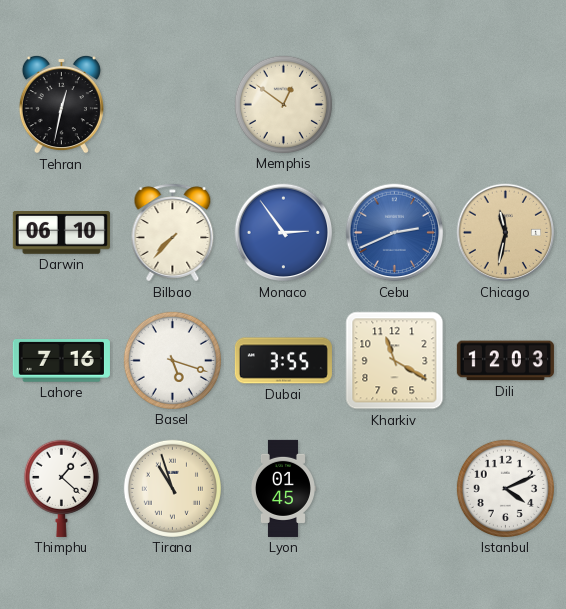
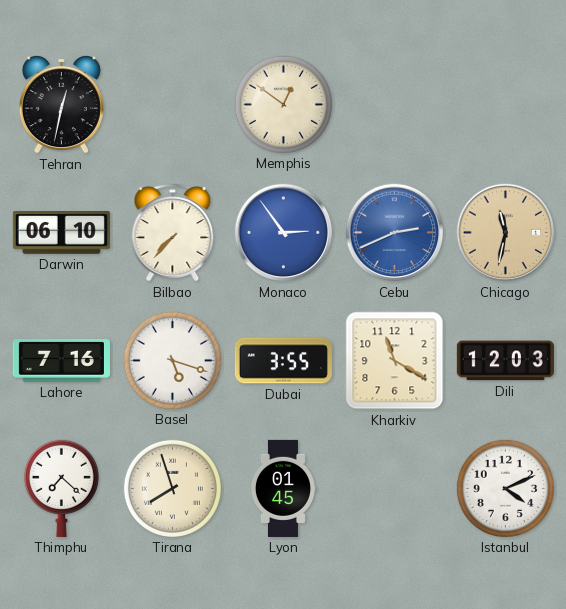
Thimphu: 1:22 -> 7:22 (61, 488)
Tirana: 10:57 -> 7:57 (172, 488)
